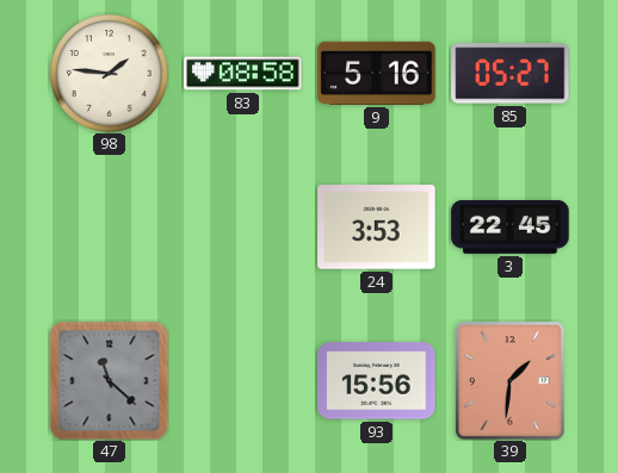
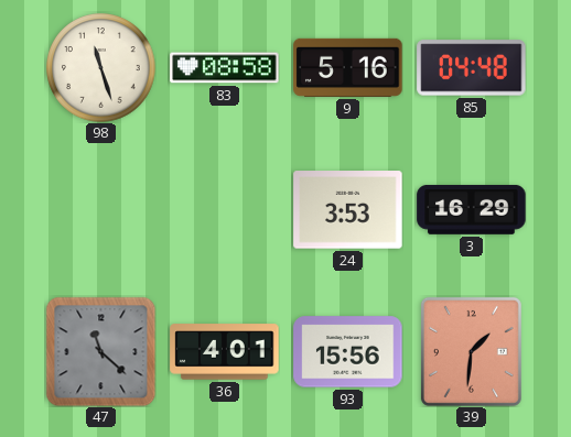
98: 1:46 -> 11:27 (101, 68)
85: 05:27 -> 04:48 (472, 68)
3: 22:45 -> 16:29 (472, 209)
36: none -> 4:01 (225, 352)
